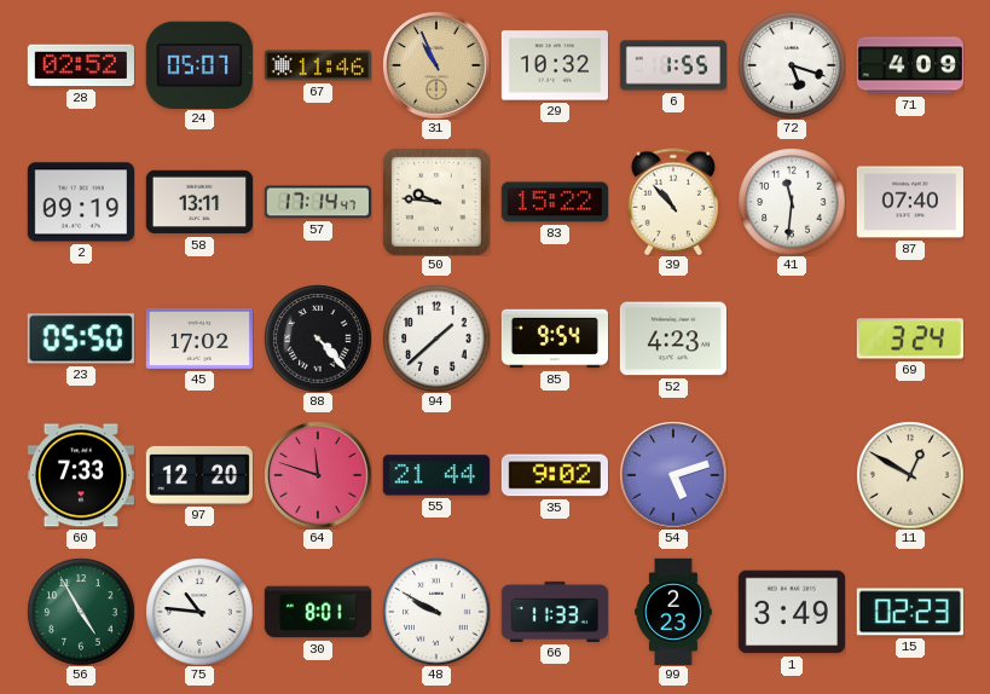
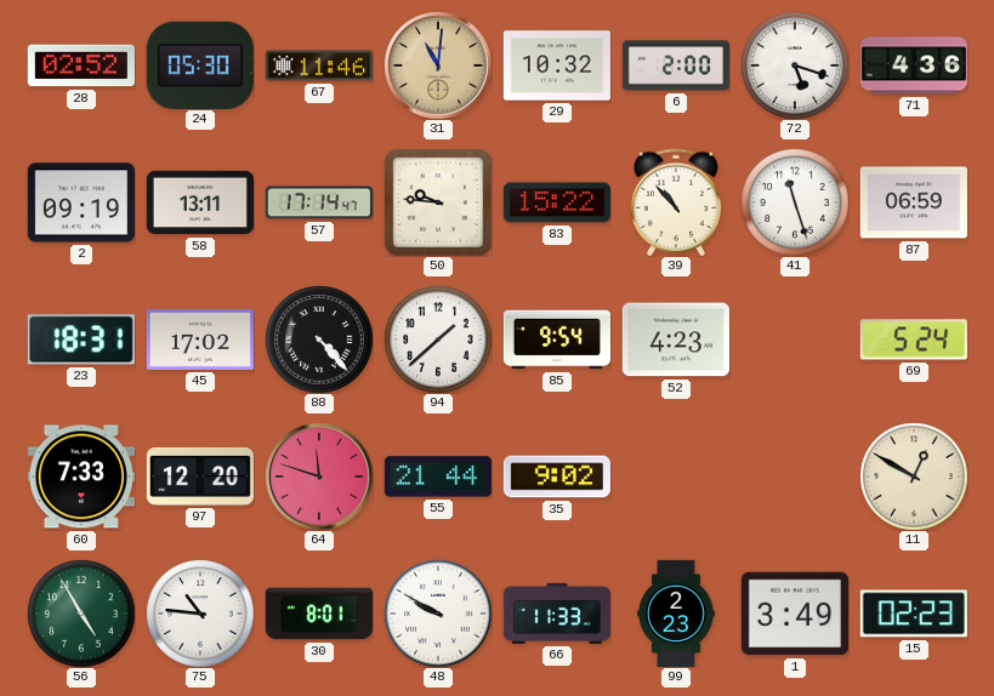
24: 05:07 -> 05:30 (200, 64)
31: 10:56 -> 11:01 (438, 65)
6: 1:55 -> 2:00 (675, 65)
71: 4:09 -> 4:36 (914, 65)
41: 11:31 -> 11:27 (795, 202)
87: 07:40 -> 06:59 (914, 202)
23: 05:50 -> 18:31 (81, 340)
69: 3:24 -> 5:24 (914, 340)
54: 5:12 -> none (673, 475)
